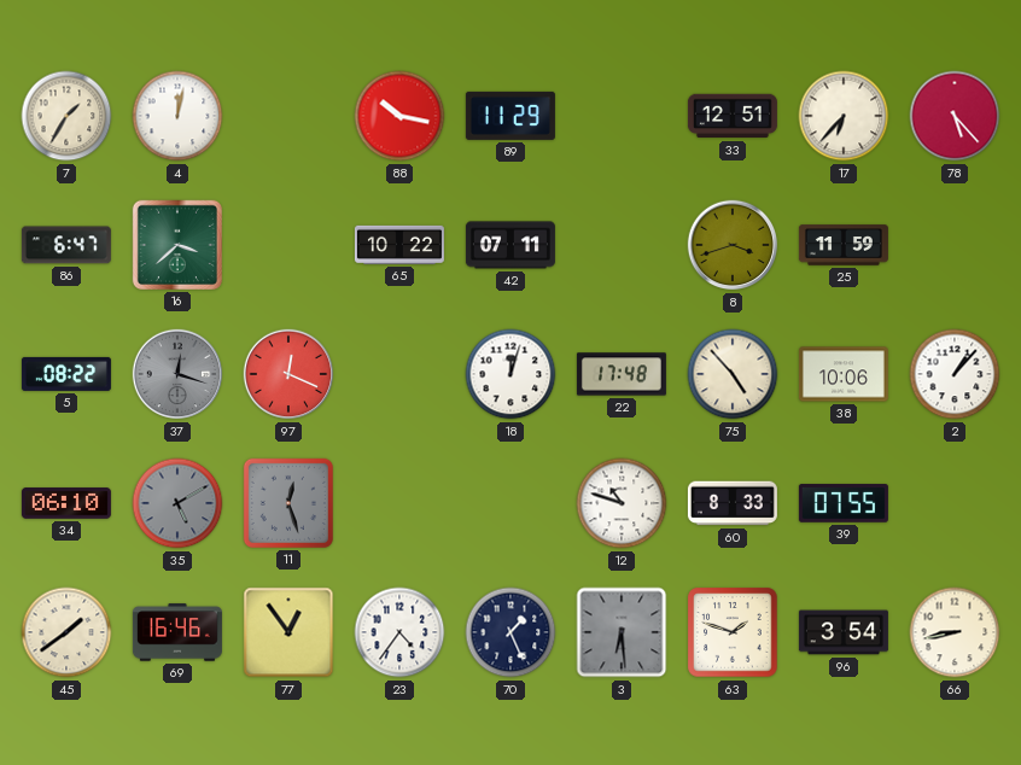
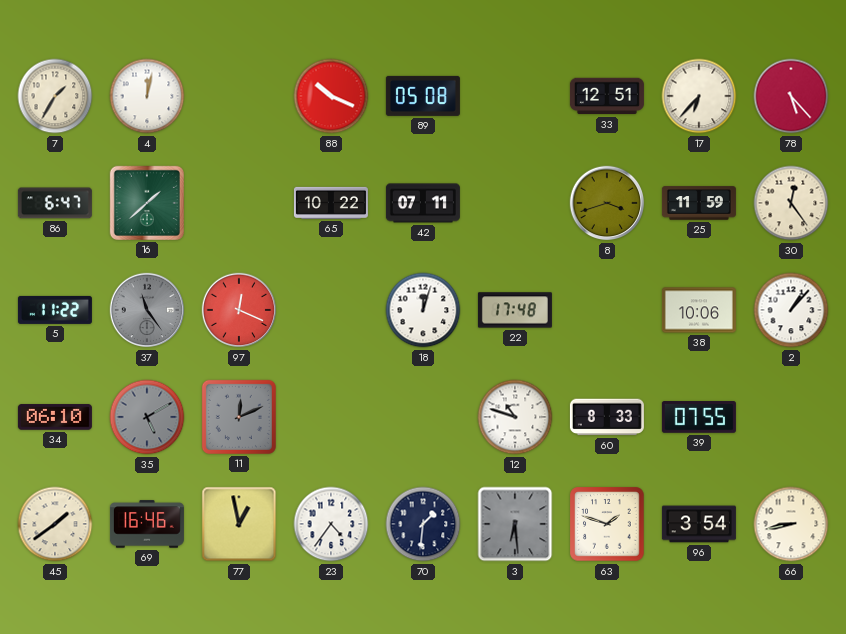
88: 10:17 -> 10:19 (331, 96)
89: 11:29 -> 05:08 (423, 96)
16: 3:38 -> 1:38 (147, 203)
30: none -> 12:24 (791, 203)
5: 08:22 -> 11:22 (55, 310)
37: 12:18 -> 11:24 (147, 310)
75: 4:53 -> none (733, 374)
11: 12:27 -> 12:11 (239, 417)
77: 12:54 -> 12:58 (239, 524)
70: 1:26 -> 1:31 (423, 524)
